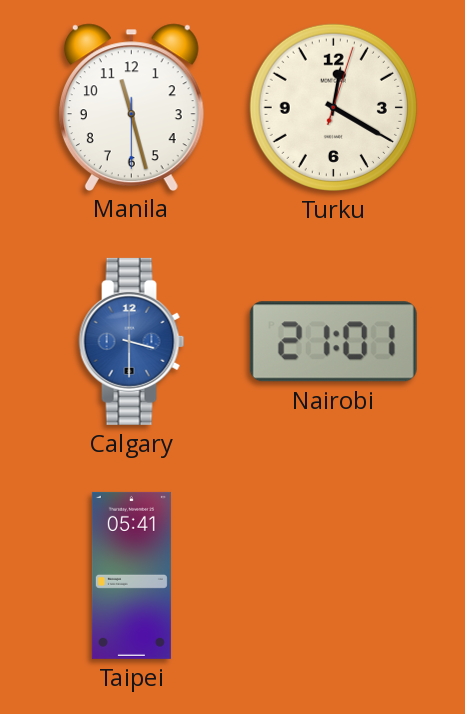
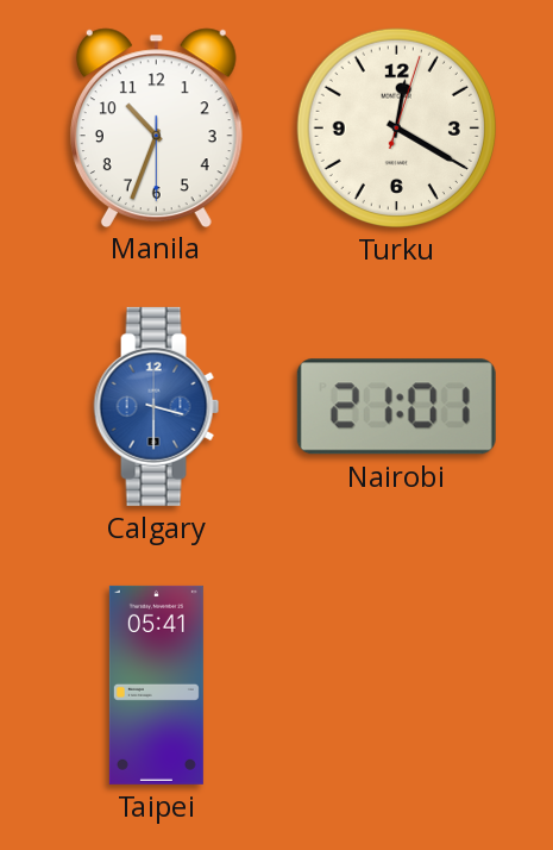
Manila: 11:27 -> 10:33 (156, 127)
